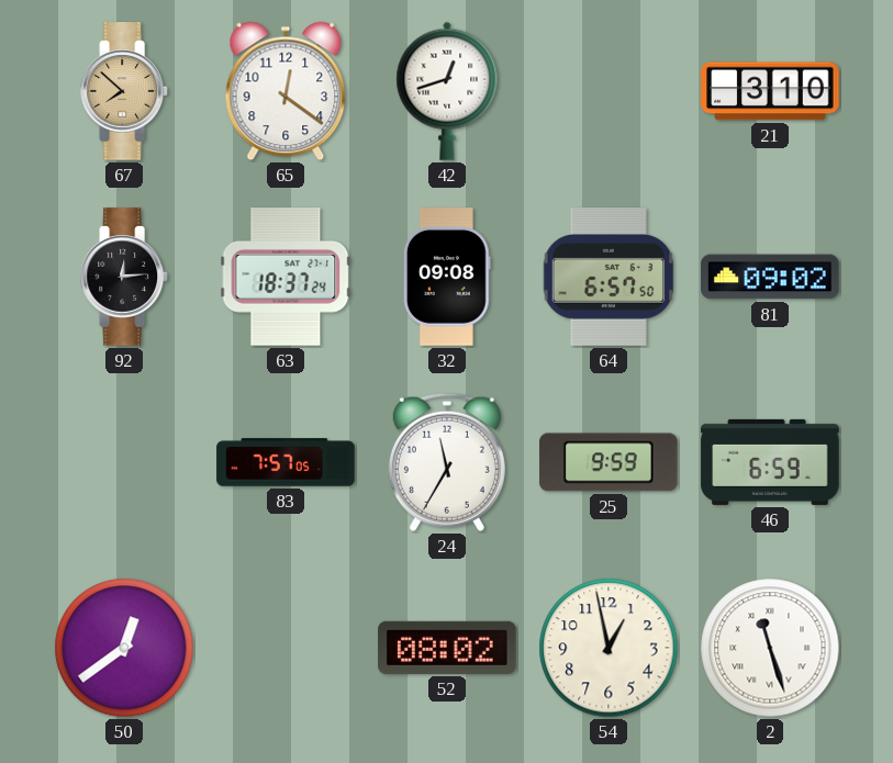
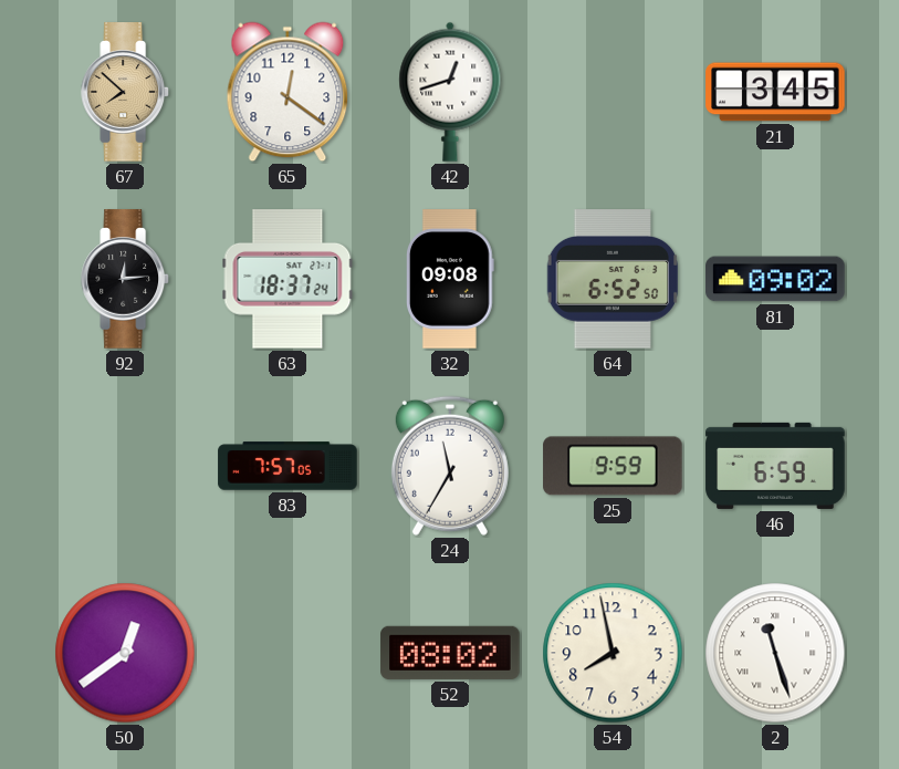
21: 3:10 -> 3:45 (775, 92)
64: 6:57 -> 6:52 (613, 279)
54: 12:58 -> 7:58 (613, 653)
